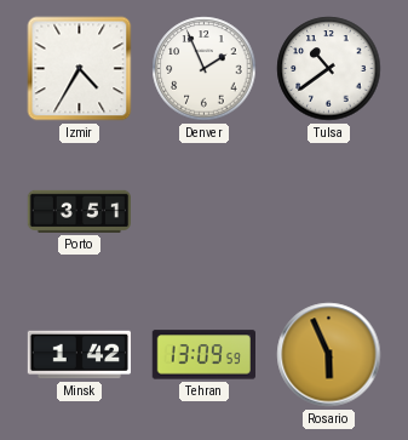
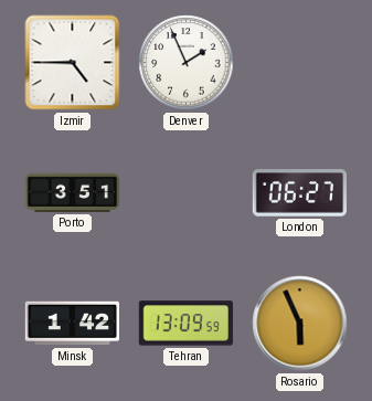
Izmir: 4:35 -> 4:45 (73, 63)
Tulsa: 10:39 -> none (329, 69)
London: none -> 06:27 (299, 193)
